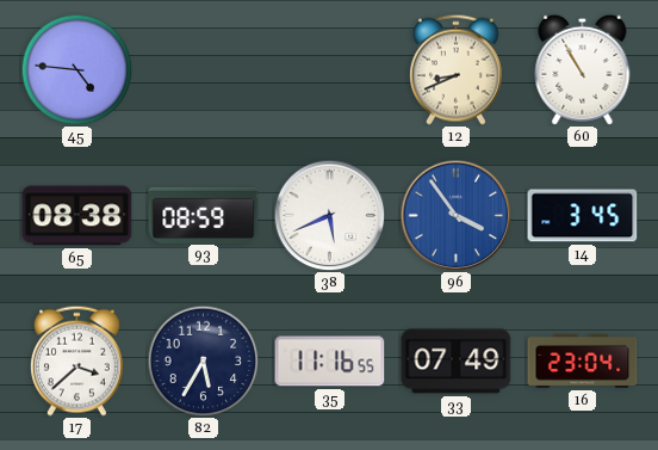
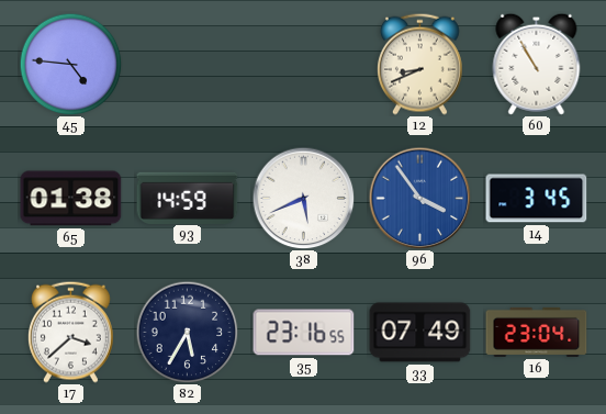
65: 08:38 -> 01:38 (71, 199)
93: 08:59 -> 14:59 (188, 198)
35: 11:16 -> 23:16 (304, 333)
